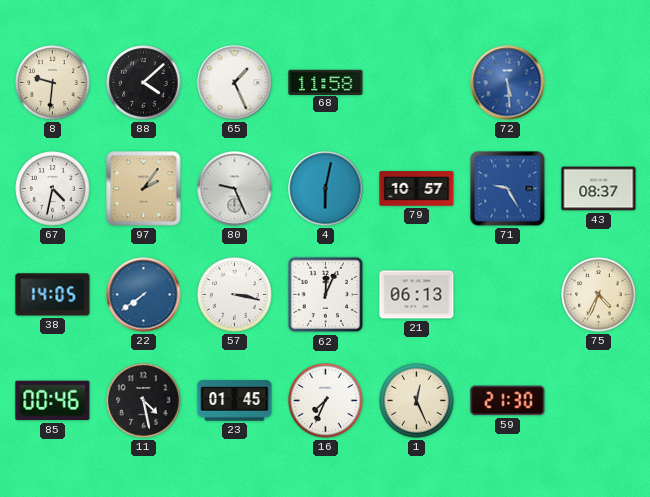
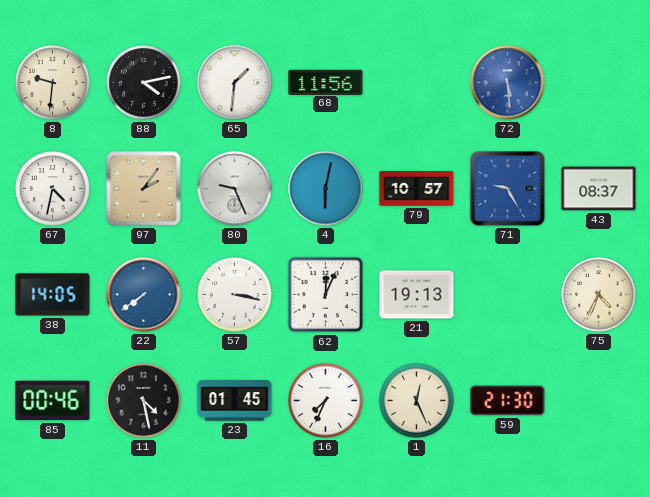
88: 4:08 -> 4:13 (144, 83)
65: 1:26 -> 1:31 (235, 83)
68: 11:58 -> 11:56 (326, 82)
21: 06:13 -> 19:13 (417, 295)
